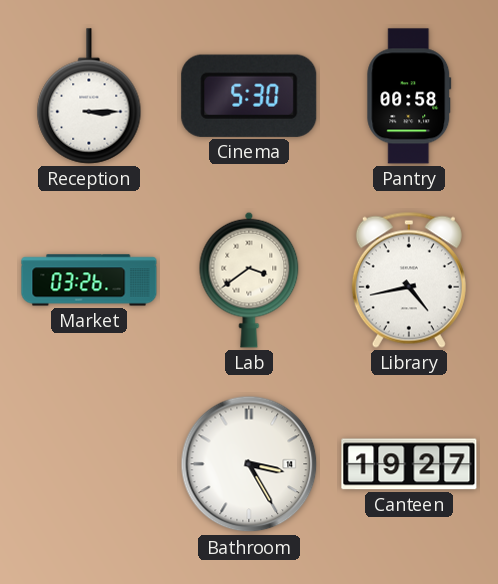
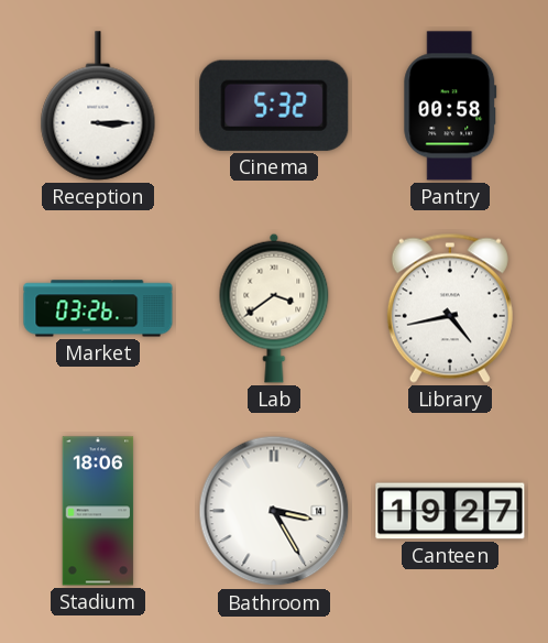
Cinema: 5:30 -> 5:32 (274, 106)
Stadium: none -> 18:06 (98, 511)
